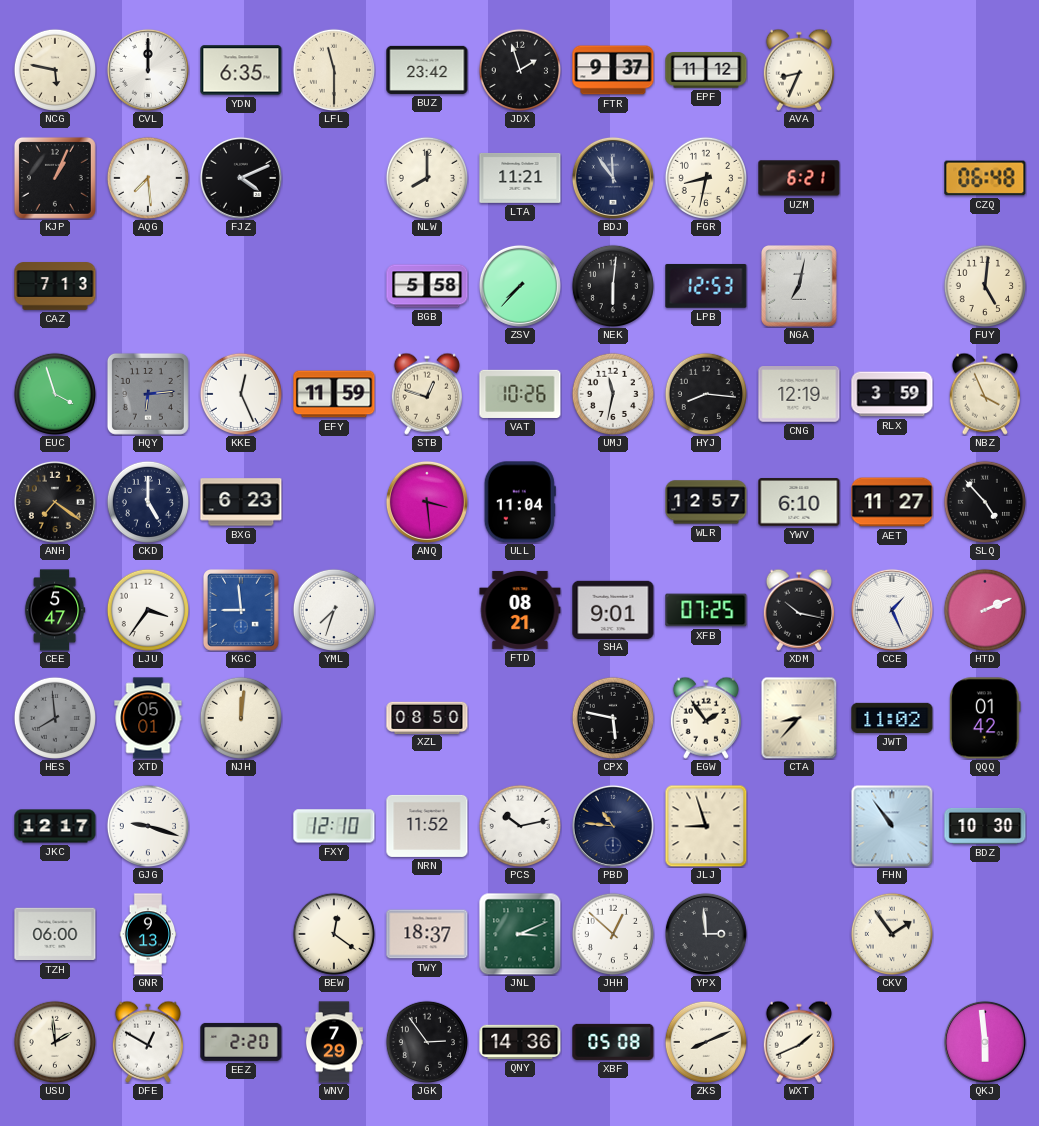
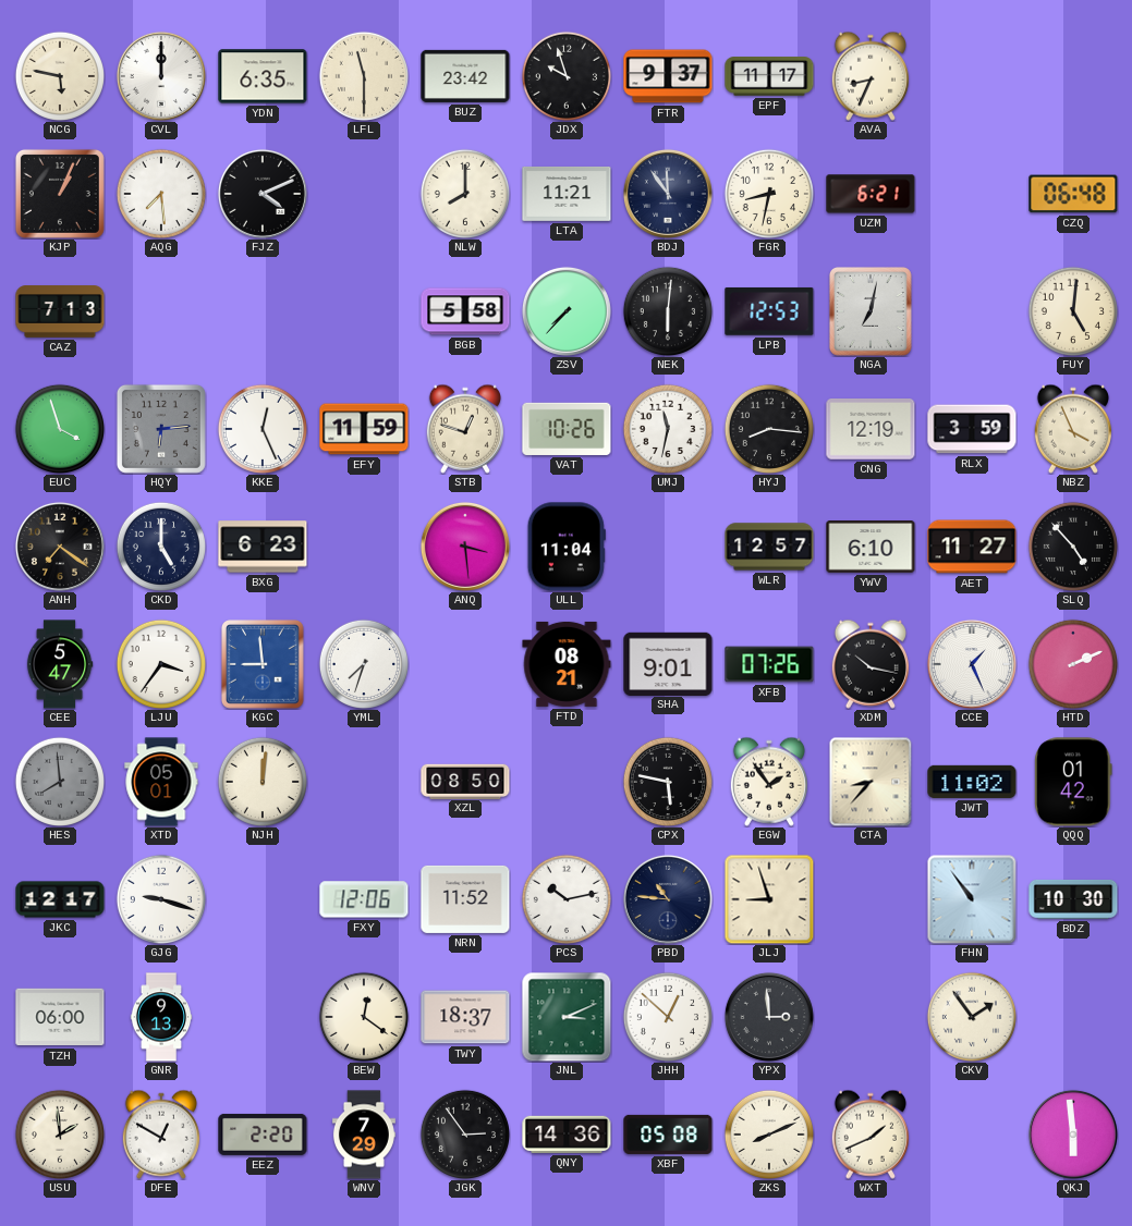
JDX: 1:57 -> 9:57 (565, 75)
EPF: 11:12 -> 11:17 (769, 76)
XFB: 07:25 -> 07:26 (769, 664)
FXY: 12:10 -> 12:06 (364, 899)
